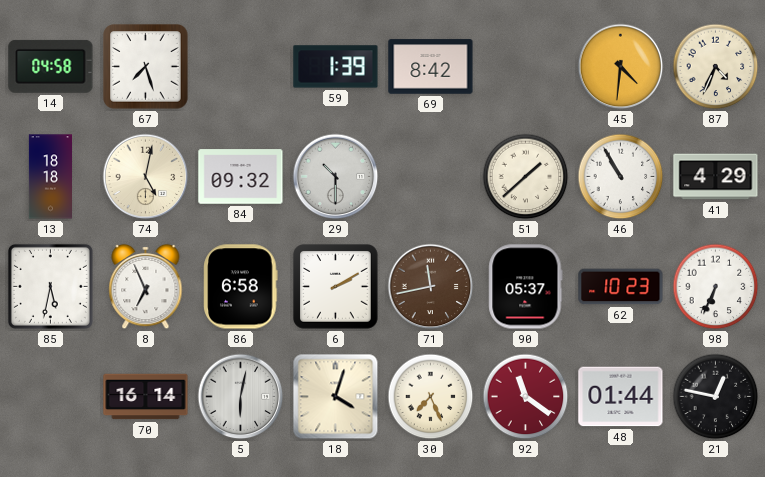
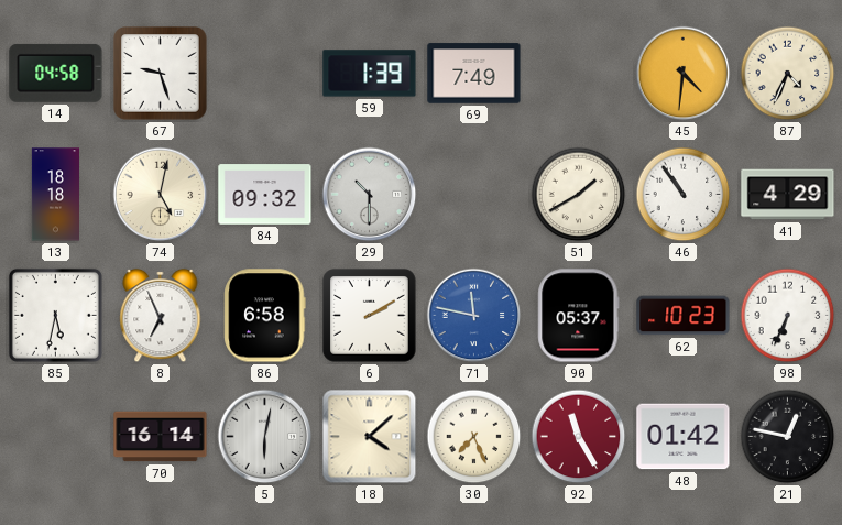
67: 7:27 -> 9:27 (161, 74)
69: 8:42 -> 7:49 (474, 74)
51: 1:38 -> 1:40 (579, 195)
46: 10:55 -> 10:54 (684, 195)
71: 11:43 -> 11:47 (474, 316)
71 dial: brown -> blue (474, 316)
18: 4:03 -> 4:08 (370, 437)
92: 11:21 -> 11:25 (579, 437)
48: 01:44 -> 01:42 (684, 437)
